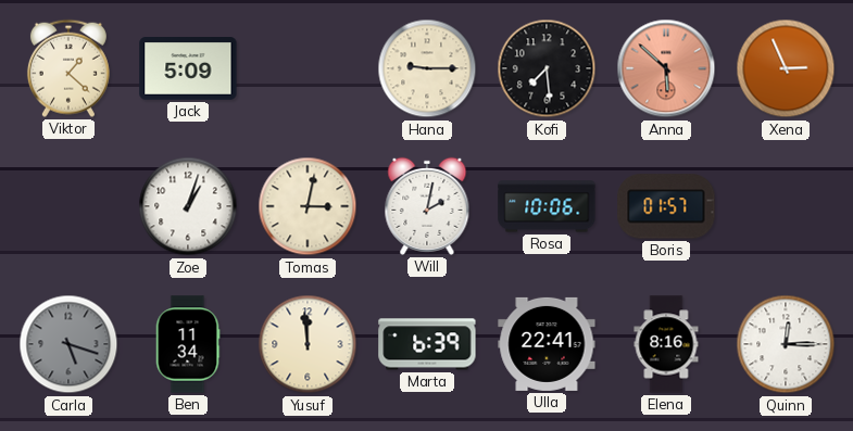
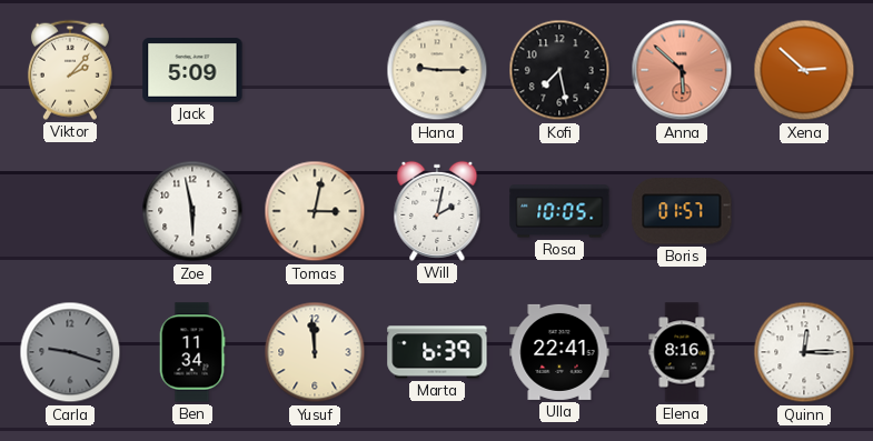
Viktor: 1:22 -> 2:07 (70, 70)
Kofi: 7:29 -> 7:28 (559, 70)
Xena: 2:56 -> 2:52 (804, 70)
Zoe: 1:03 -> 5:58 (192, 211)
Rosa: 10:06 -> 10:05 (559, 211)
Carla: 5:18 -> 9:18 (70, 352)
